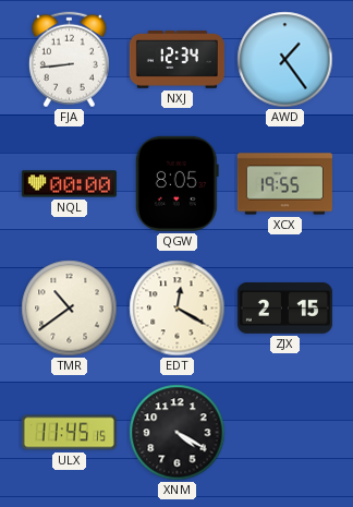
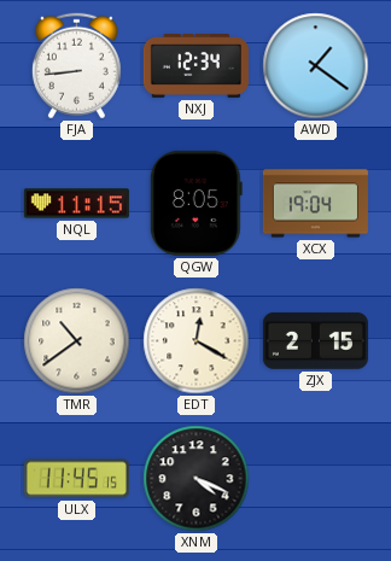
AWD: 1:24 -> 1:21 (316, 66)
NQL: 00:00 -> 11:15 (76, 204)
XCX: 19:55 -> 19:04 (315, 204)
XNM: 4:20 -> 4:19 (197, 479)
